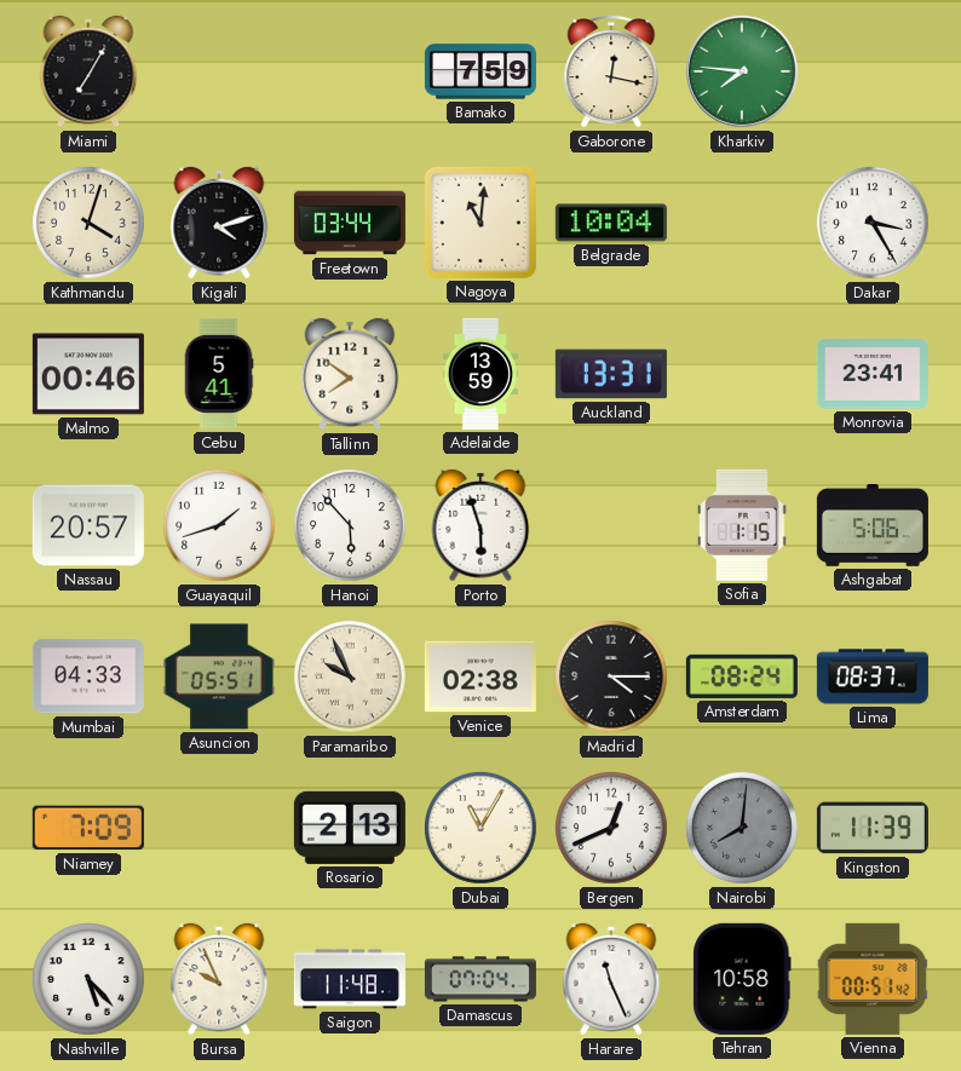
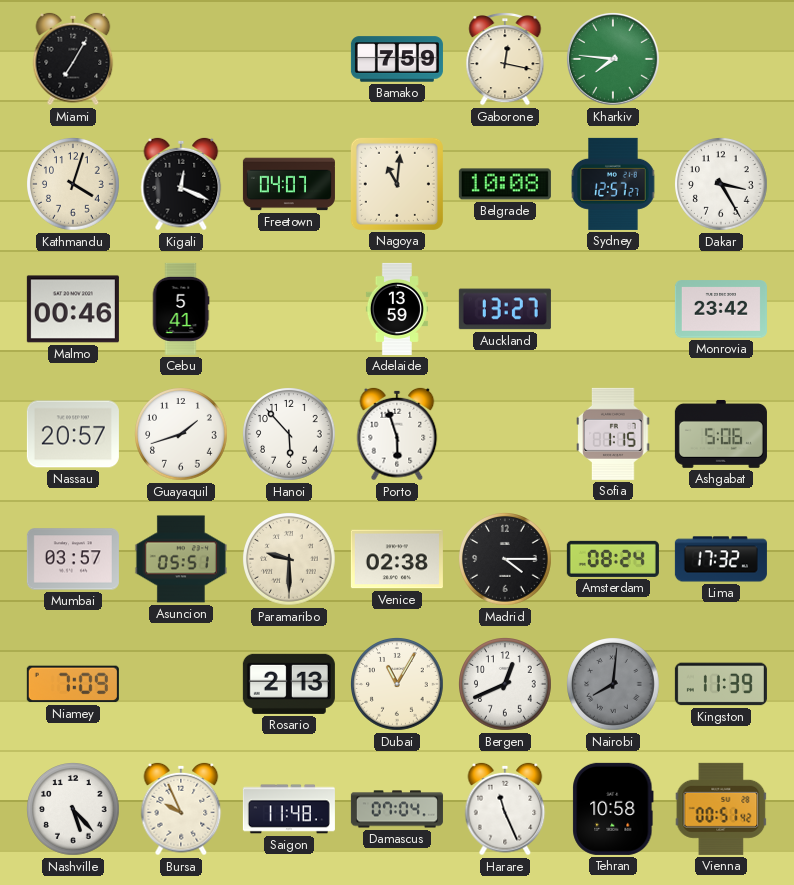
Kigali: 4:12 -> 12:19 (181, 184)
Freetown: 03:44 -> 04:07 (289, 184)
Belgrade: 10:04 -> 10:08 (505, 184)
Sydney: none -> 12:57 (613, 184)
Tallinn: 7:51 -> none (350, 374)
Auckland: 13:31 -> 13:27 (505, 309)
Monrovia: 23:41 -> 23:42 (721, 309)
Mumbai: 04:33 -> 03:57 (73, 559)
Paramaribo: 9:56 -> 9:30 (290, 560)
Lima: 08:37 -> 17:32 (721, 559)
